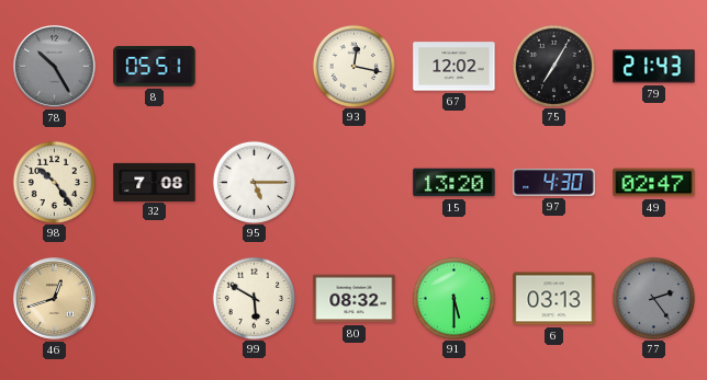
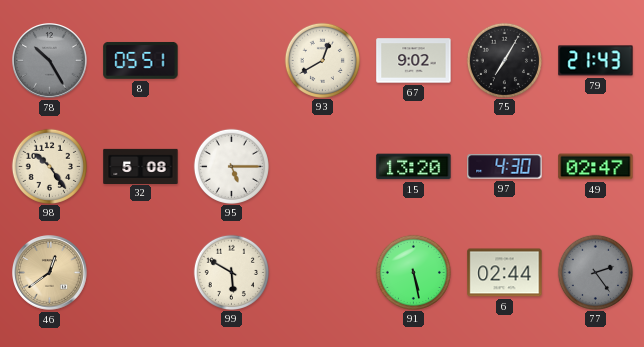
93: 12:17 -> 12:40 (322, 60)
67: 12:02 -> 9:02 (414, 61)
32: 7:08 -> 5:08 (141, 166)
46: 12:42 -> 12:39 (50, 273)
80: 08:32 -> none (355, 299)
91: 5:30 -> 5:28 (413, 272)
6: 03:13 -> 02:44 (505, 273)
